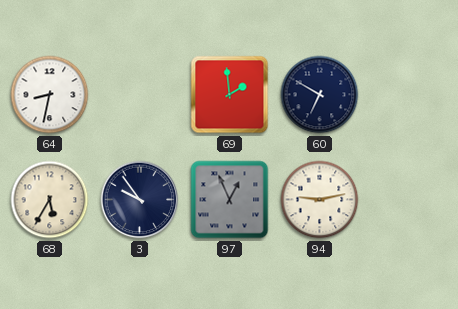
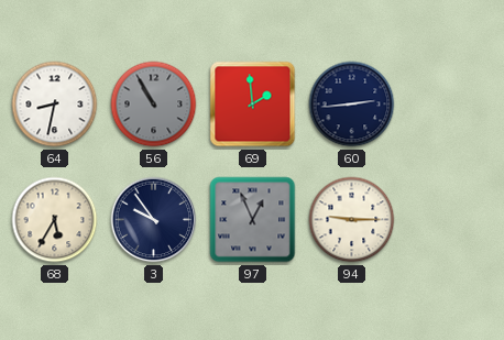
56: none -> 10:55 (154, 105)
60: 6:50 -> 2:44 (352, 105)
94: 9:13 -> 9:15 (352, 220)
